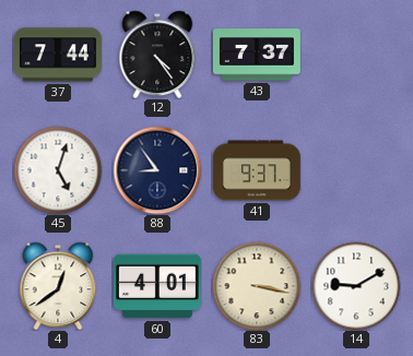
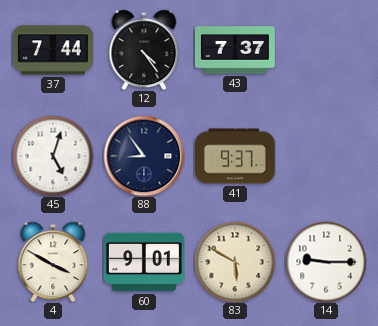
4: 12:39 -> 3:50 (53, 262)
60: 4:01 -> 9:01 (144, 262)
83: 3:17 -> 5:50 (235, 262)
14: 9:10 -> 9:15 (326, 262)
